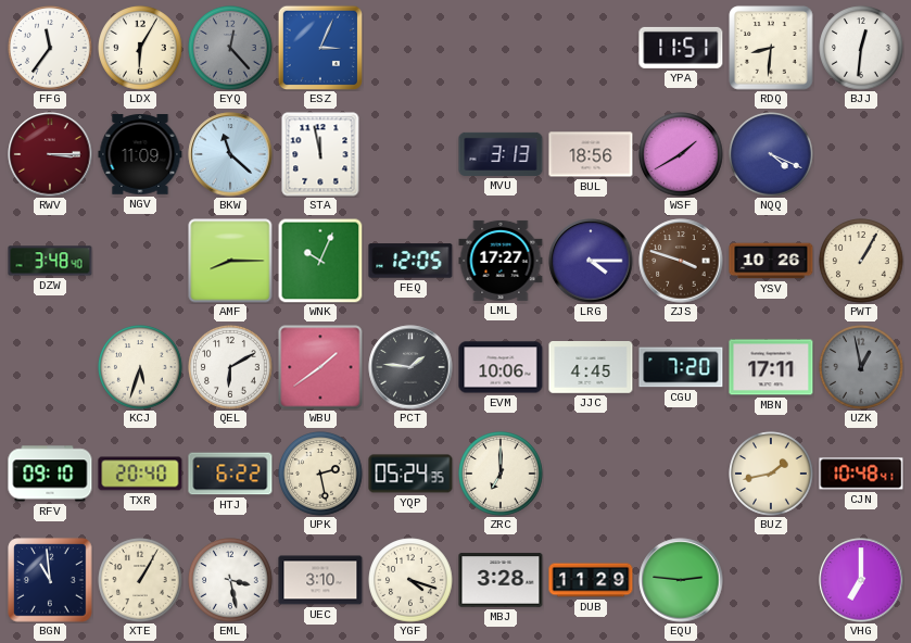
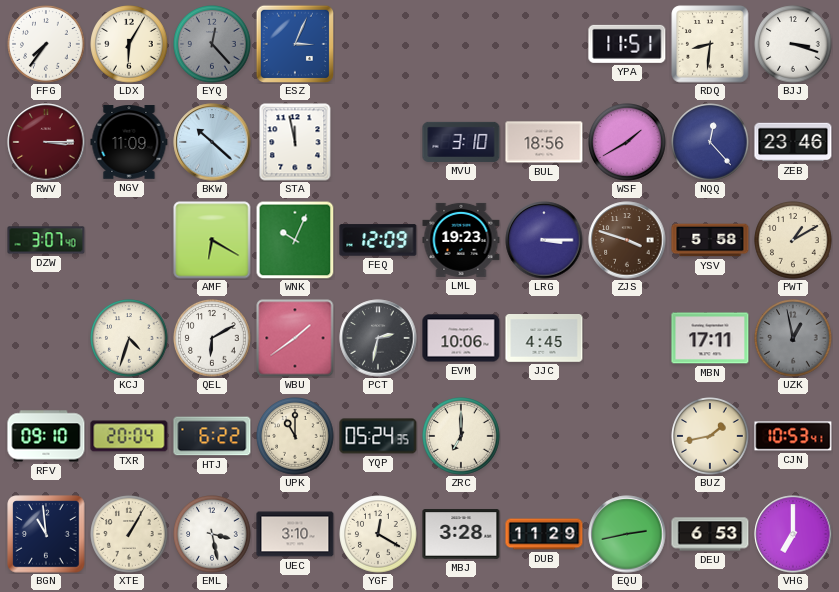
FFG: 11:36 -> 7:36 (46, 44)
BJJ: 12:31 -> 3:18 (793, 44)
BKW: 11:22 -> 10:22 (212, 142)
MVU: 3:13 -> 3:10 (461, 142)
NQQ: 4:19 -> 12:23 (710, 142)
ZEB: none -> 23:46 (793, 142)
DZW: 3:48 -> 3:07 (46, 240)
AMF: 8:15 -> 6:20 (212, 240)
FEQ: 12:05 -> 12:09 (378, 240)
LML: 17:27 -> 19:23 (461, 240)
LRG: 4:15 -> 3:15 (544, 240)
YSV: 10:26 -> 5:58 (710, 240)
PWT: 1:05 -> 1:10 (793, 240)
KCJ: 5:33 -> 4:33 (129, 338)
PCT: 1:46 -> 2:32 (378, 338)
CGU: 7:20 -> none (681, 367)
TXR: 20:40 -> 20:04 (129, 436)
UPK: 2:28 -> 11:00 (295, 436)
CJN: 10:48 -> 10:53 (793, 436)
YGF: 4:18 -> 12:20 (378, 534)
EQU: 2:46 -> 2:43 (627, 534)
DEU: none -> 6:53 (710, 534)
